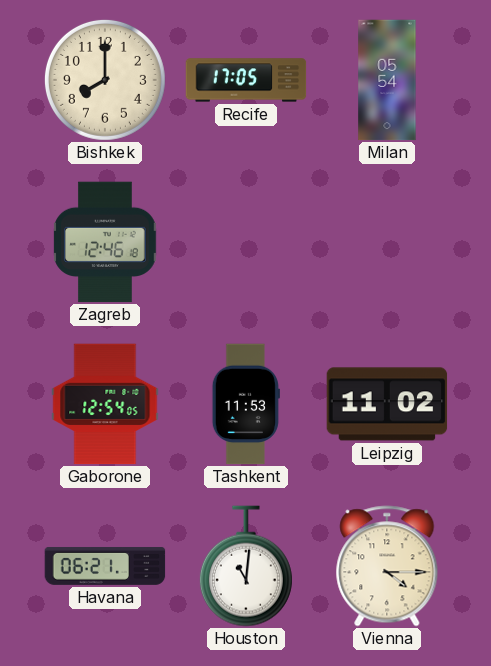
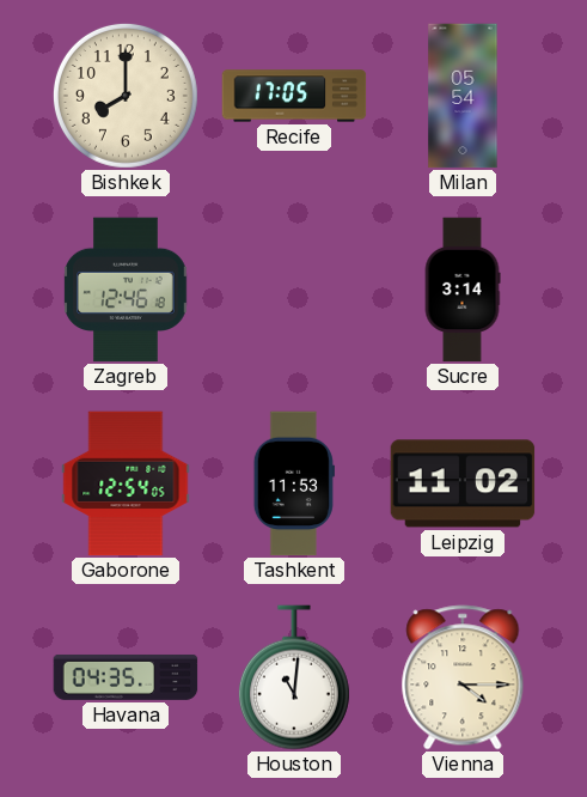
Sucre: none -> 3:14 (463, 290)
Havana: 06:21 -> 04:35 (126, 677)
